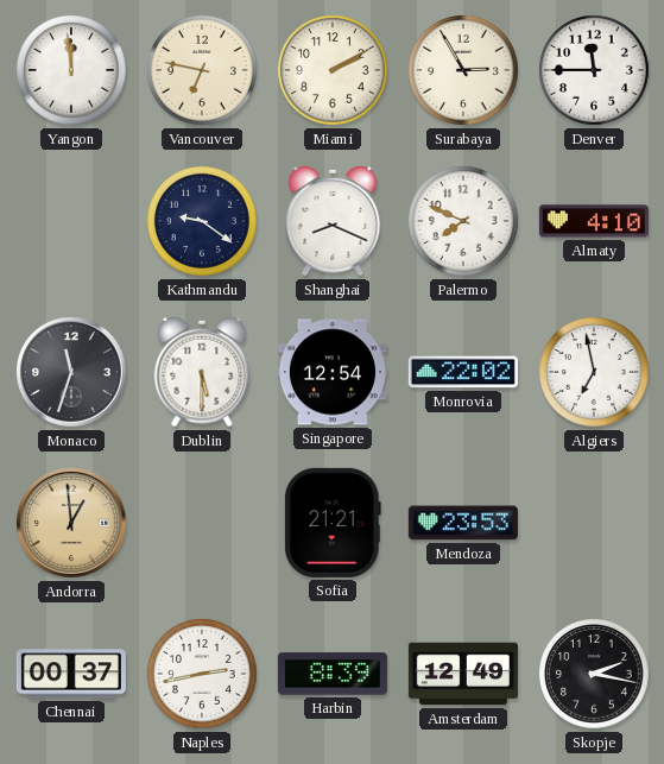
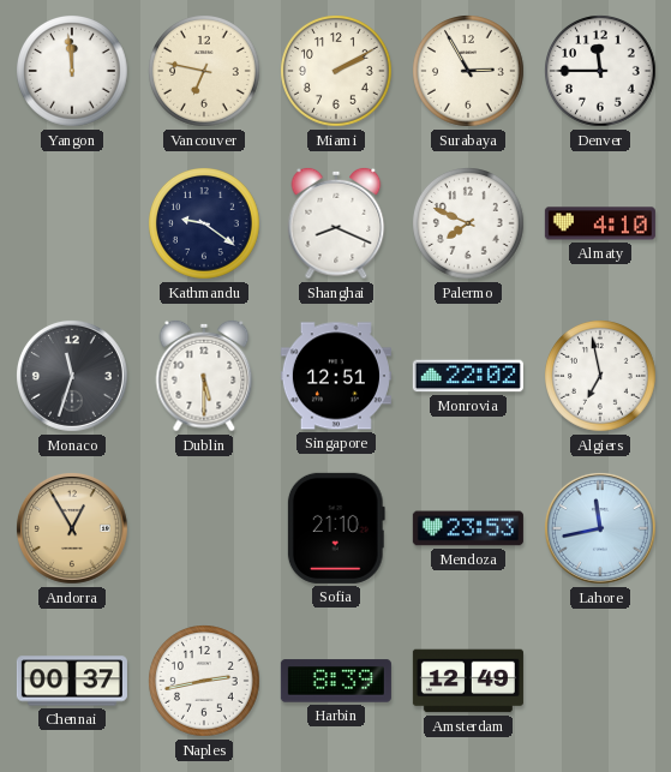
Singapore: 12:54 -> 12:51 (336, 376)
Andorra: 12:59 -> 12:55 (72, 528)
Sofia: 21:21 -> 21:10 (336, 528)
Lahore: none -> 11:43 (600, 528)
Skopje: 2:17 -> none (595, 675)
